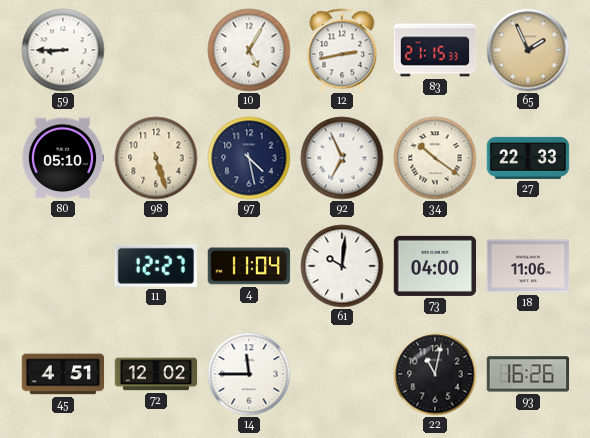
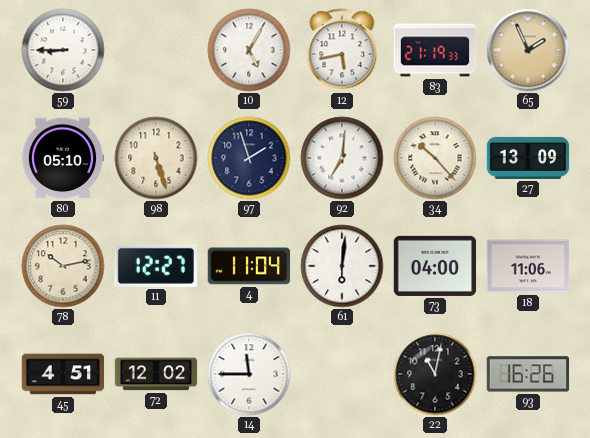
12: 2:43 -> 5:43 (342, 50)
83: 21:15 -> 21:19 (435, 50)
97: 4:28 -> 1:57 (249, 158)
92: 6:56 -> 7:01 (342, 158)
34: 10:21 -> 10:23 (435, 158)
27: 22:33 -> 13:09 (528, 158)
78: none -> 10:13 (63, 266)
61: 10:01 -> 6:01 (342, 266)
